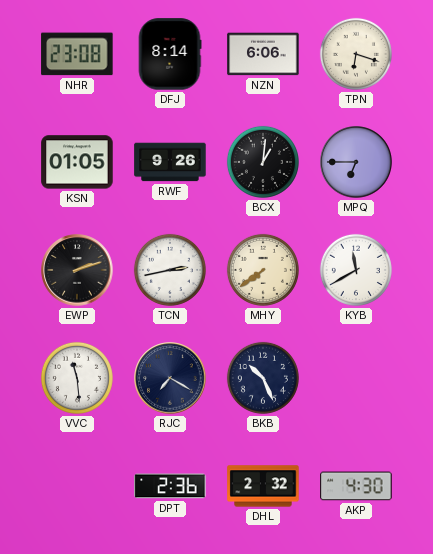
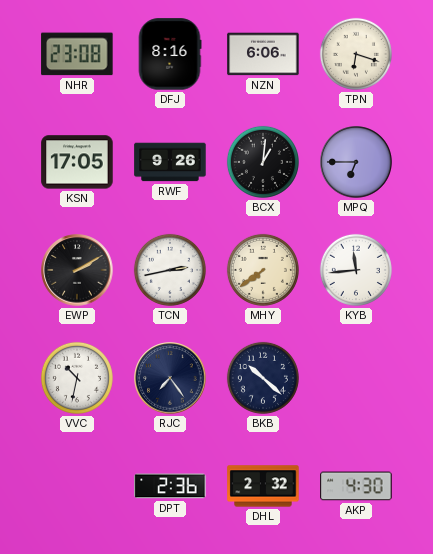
DFJ: 8:14 -> 8:16 (170, 54)
KSN: 01:05 -> 17:05 (77, 162)
EWP: 2:12 -> 2:10 (77, 270)
KYB: 11:40 -> 11:44 (356, 270)
VVC: 11:29 -> 10:32 (77, 378)
RJC: 7:20 -> 7:24 (170, 378)
BKB: 10:26 -> 10:22 (263, 378)
